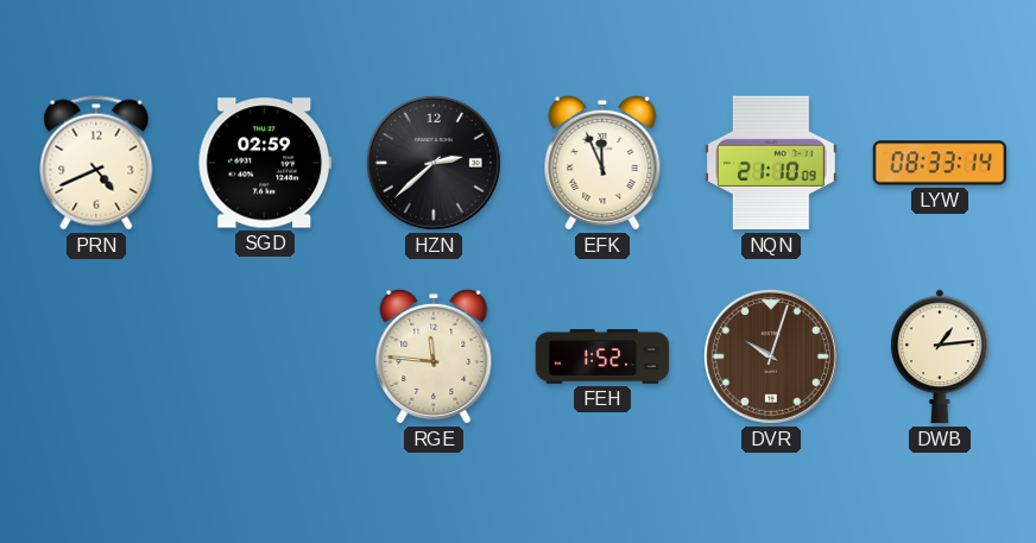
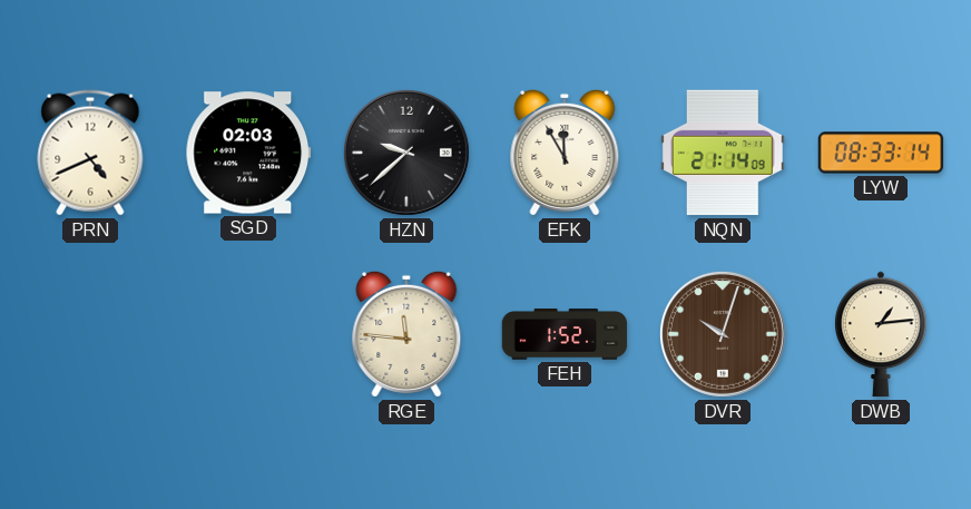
SGD: 02:59 -> 02:03 (248, 153)
HZN: 2:38 -> 9:38 (406, 153)
EFK: 11:56 -> 11:55 (565, 153)
NQN: 21:10 -> 21:14 (723, 153)
